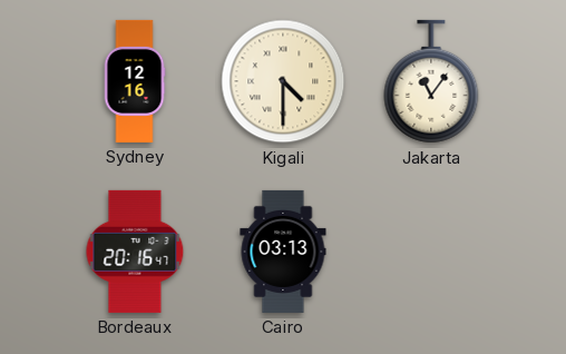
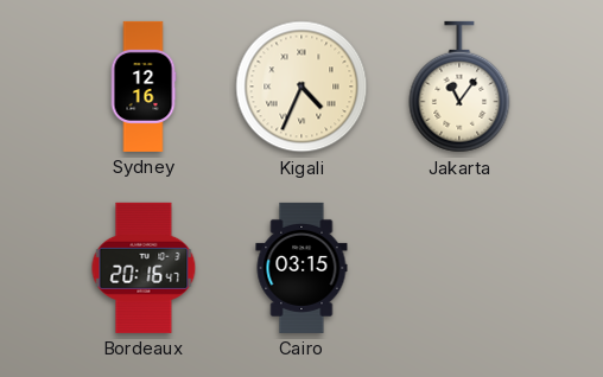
Kigali: 4:30 -> 4:34 (301, 87)
Cairo: 03:13 -> 03:15 (301, 268)
